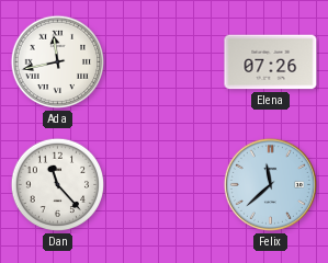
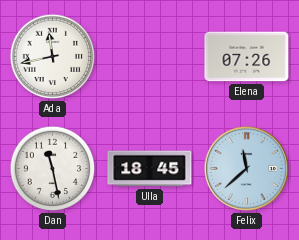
Dan: 11:23 -> 11:28 (53, 169)
Ulla: none -> 18:45 (150, 169)
